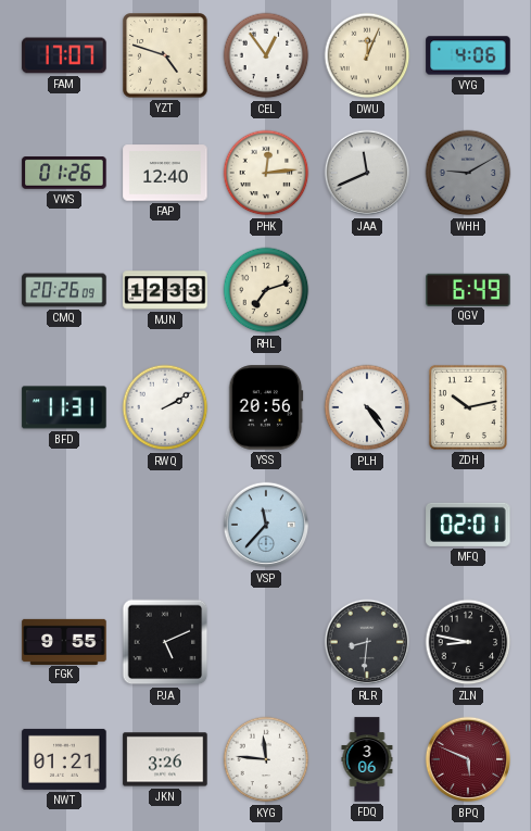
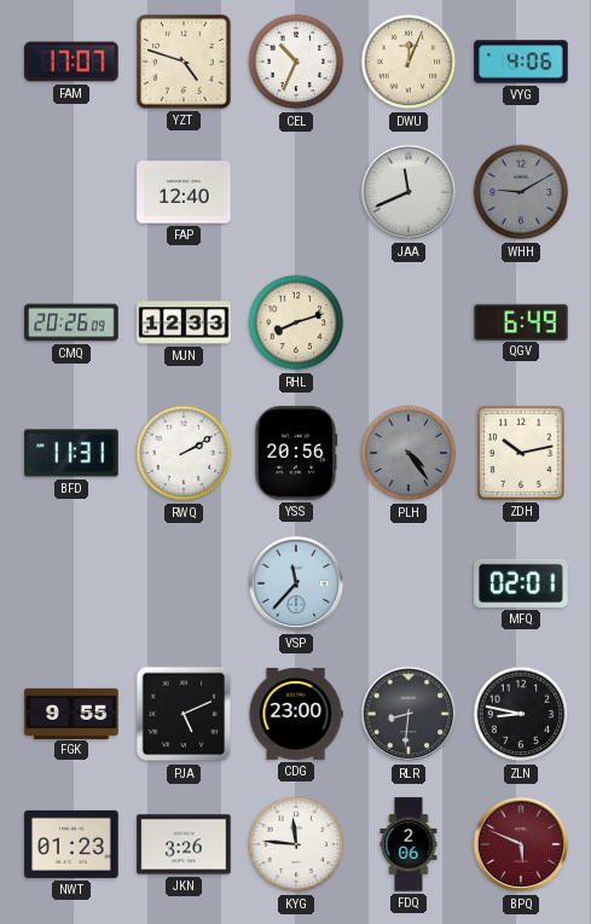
CEL: 12:54 -> 10:34 (296, 62)
VWS: 01:26 -> none (64, 174)
PHK: 12:14 -> none (266, 173)
RHL: 7:12 -> 8:12 (296, 322)
PLH dial: white -> grey (409, 453)
CDG: none -> 23:00 (296, 714)
NWT: 01:21 -> 01:23 (71, 844)
FDQ: 3:06 -> 2:06 (409, 844)
